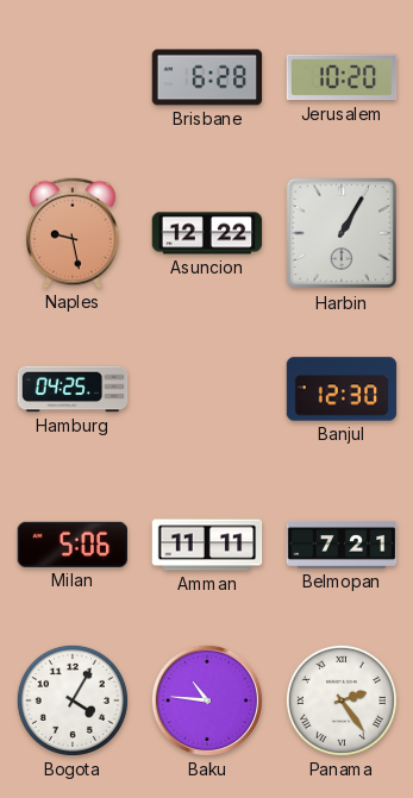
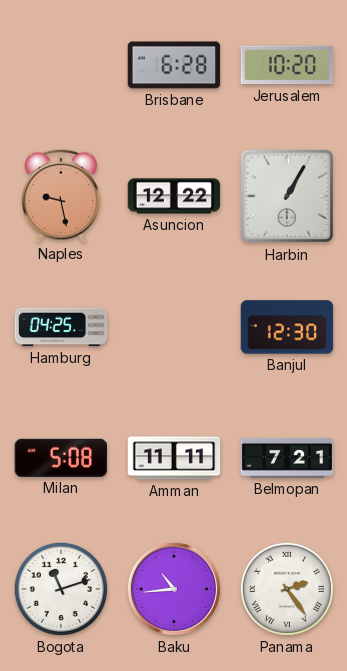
Milan: 5:06 -> 5:08 (61, 458)
Bogota: 4:05 -> 11:12 (61, 589)
Baku: 10:46 -> 10:44 (174, 589)
